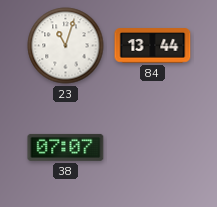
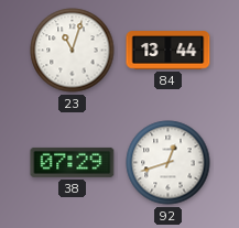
38: 07:07 -> 07:29 (73, 162)
92: none -> 12:42 (169, 163)
